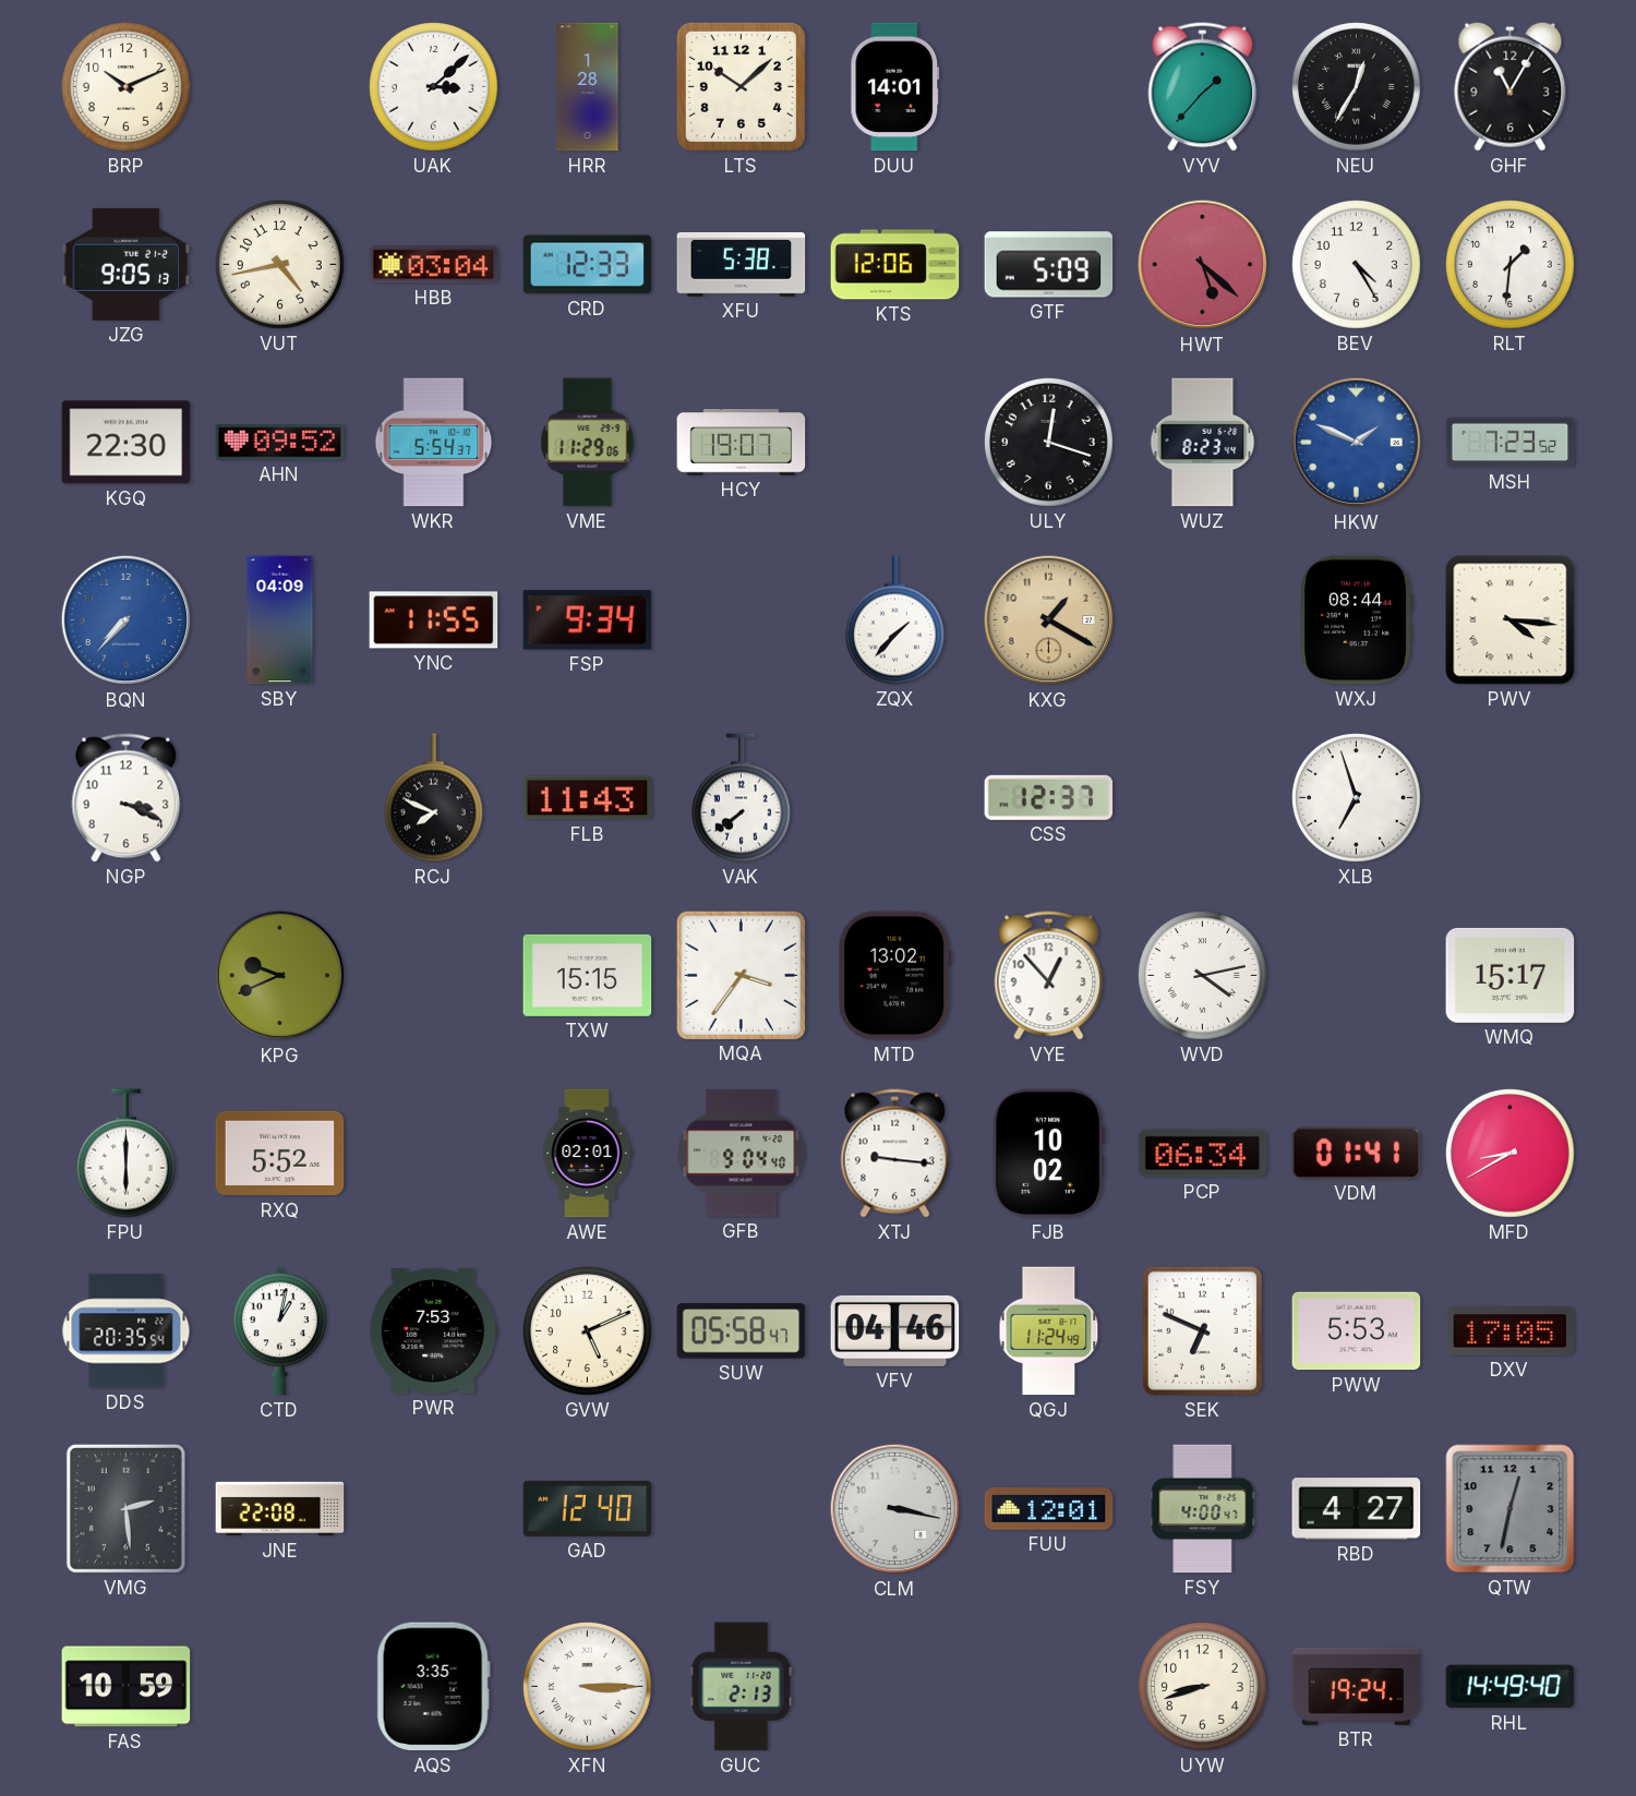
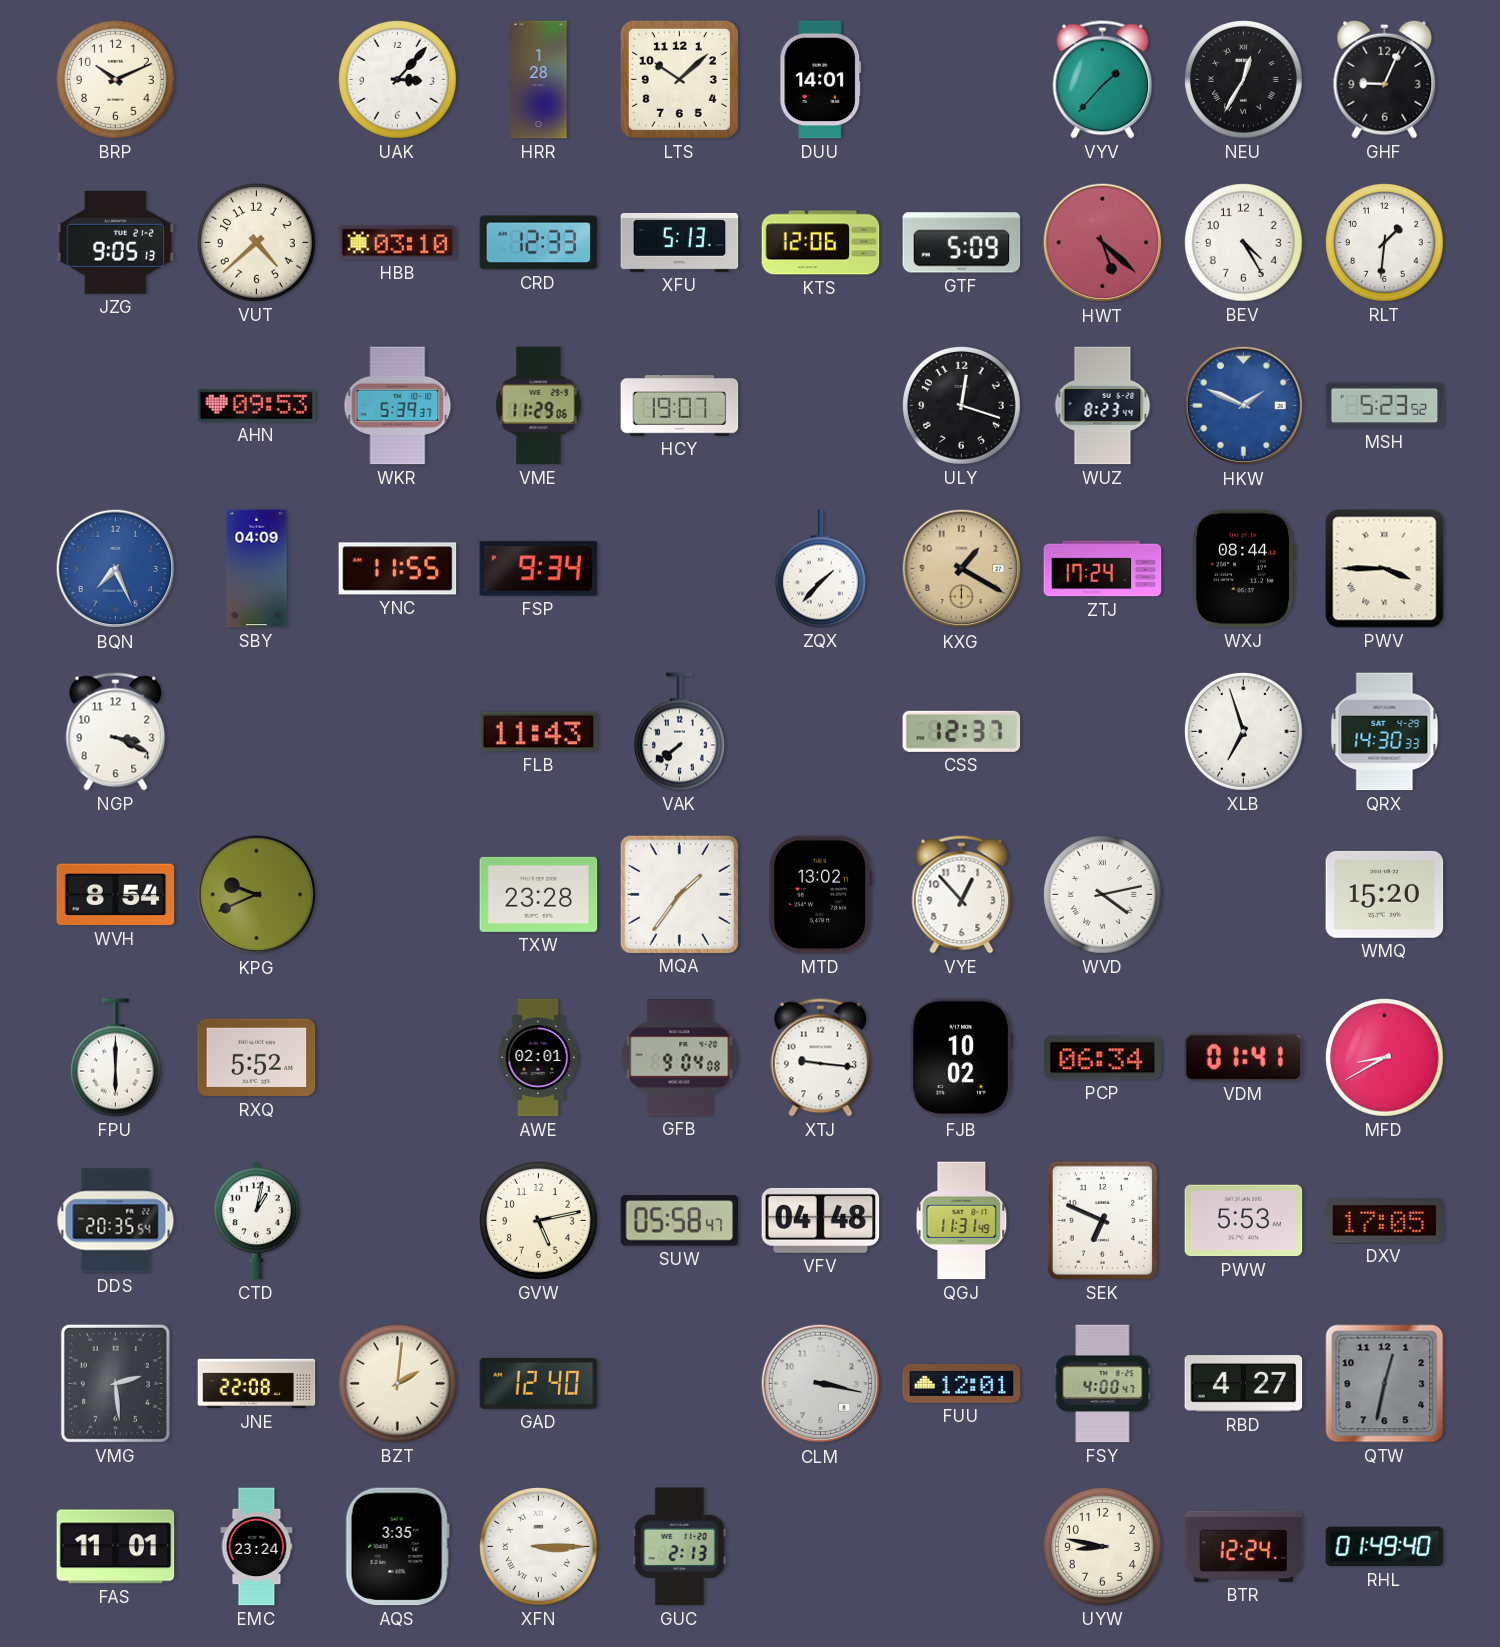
UAK: 3:08 -> 3:07 (398, 80)
GHF: 11:05 -> 9:04 (1385, 79)
VUT: 4:43 -> 4:38 (257, 243)
HBB: 03:04 -> 03:10 (398, 243)
XFU: 5:38 -> 5:13 (680, 242)
KGQ: 22:30 -> none (127, 443)
AHN: 09:52 -> 09:53 (257, 406)
WKR: 5:54 -> 5:39 (398, 406)
MSH: 7:23 -> 5:23 (1385, 406)
BQN: 7:37 -> 7:26 (116, 569)
ZTJ: none -> 17:24 (1103, 569)
PWV: 4:16 -> 3:45 (1385, 569)
RCJ: 7:49 -> none (433, 798)
QRX: none -> 14:30 (1385, 732)
WVH: none -> 8:54 (116, 895)
TXW: 15:15 -> 23:28 (539, 894)
MQA: 3:36 -> 1:36 (679, 894)
WMQ: 15:17 -> 15:20 (1385, 894)
GFB: 9:04:40 -> 9:04:08 (680, 1058)
PWR: 7:53 -> none (434, 1331)
GVW: 5:11 -> 5:13 (539, 1221)
VFV: 04:46 -> 04:48 (821, 1220)
QGJ: 11:24 -> 11:31 (962, 1221)
BZT: none -> 2:01 (398, 1384)
FAS: 10:59 -> 11:01 (116, 1547)
EMC: none -> 23:24 (257, 1547)
UYW: 8:42 -> 8:47 (1103, 1547)
BTR: 19:24 -> 12:24 (1244, 1546)
RHL: 14:49 -> 01:49 (1385, 1547)
